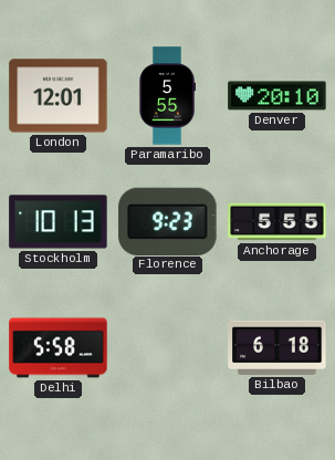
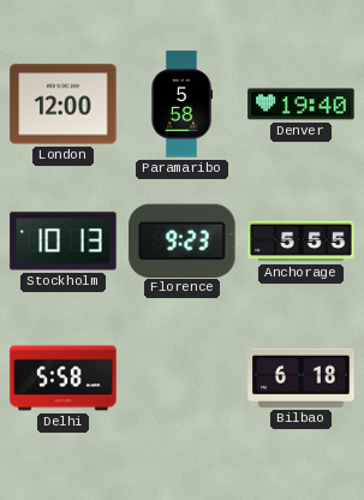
London: 12:01 -> 12:00 (64, 105)
Paramaribo: 5:55 -> 5:58 (180, 105)
Denver: 20:10 -> 19:40 (302, 105)
